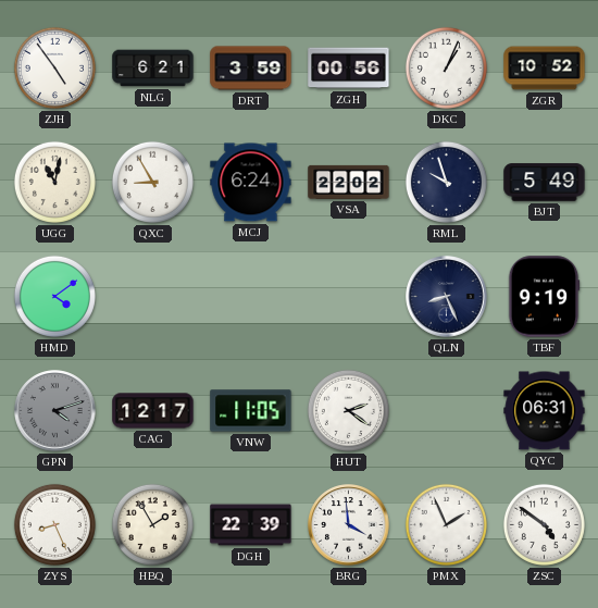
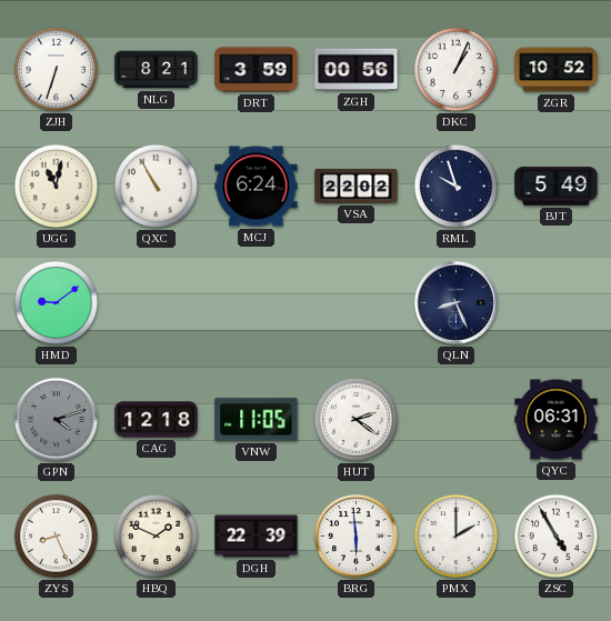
ZJH: 4:54 -> 6:33 (56, 69)
NLG: 6:21 -> 8:21 (157, 70)
QXC: 8:55 -> 10:55 (156, 186)
HMD: 4:09 -> 9:09 (56, 302)
TBF: 9:19 -> none (544, 297)
CAG: 12:17 -> 12:18 (157, 420)
HBQ: 1:55 -> 1:49 (156, 535)
BRG: 3:59 -> 5:59 (357, 537)
PMX: 1:56 -> 2:00 (455, 535)
ZSC: 4:51 -> 4:55 (555, 535)
